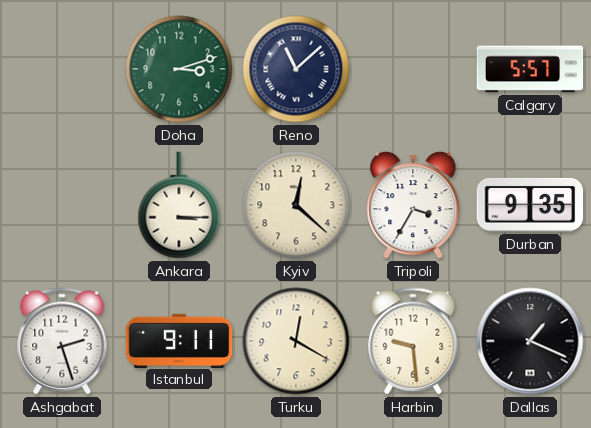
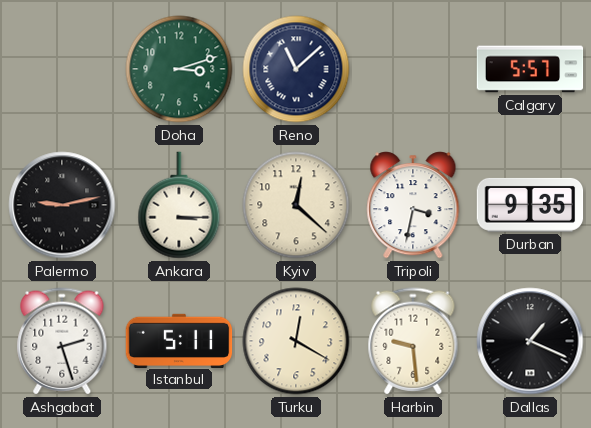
Palermo: none -> 9:13 (62, 205)
Tripoli: 3:35 -> 3:32 (413, 205)
Istanbul: 9:11 -> 5:11 (179, 340)
